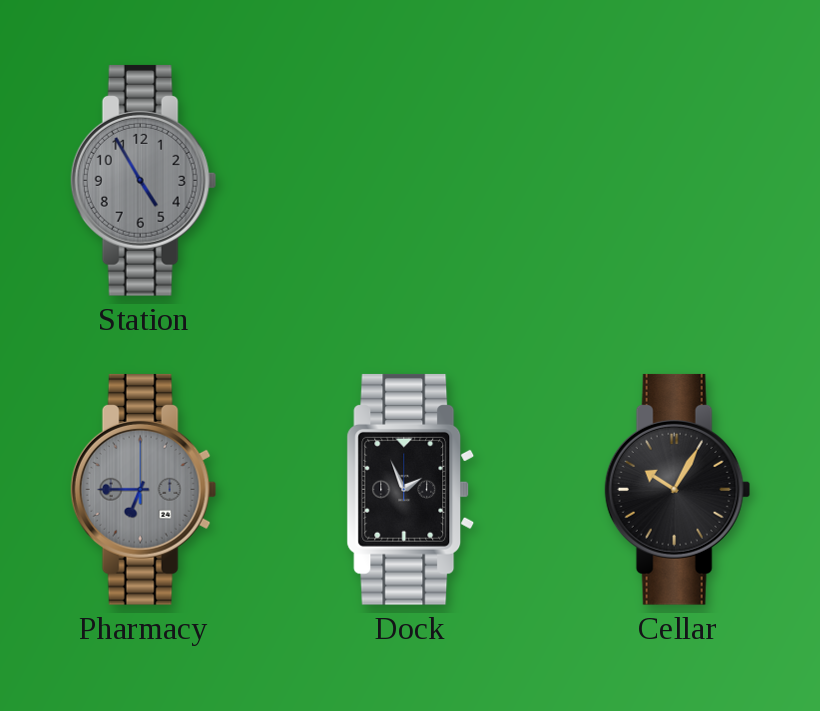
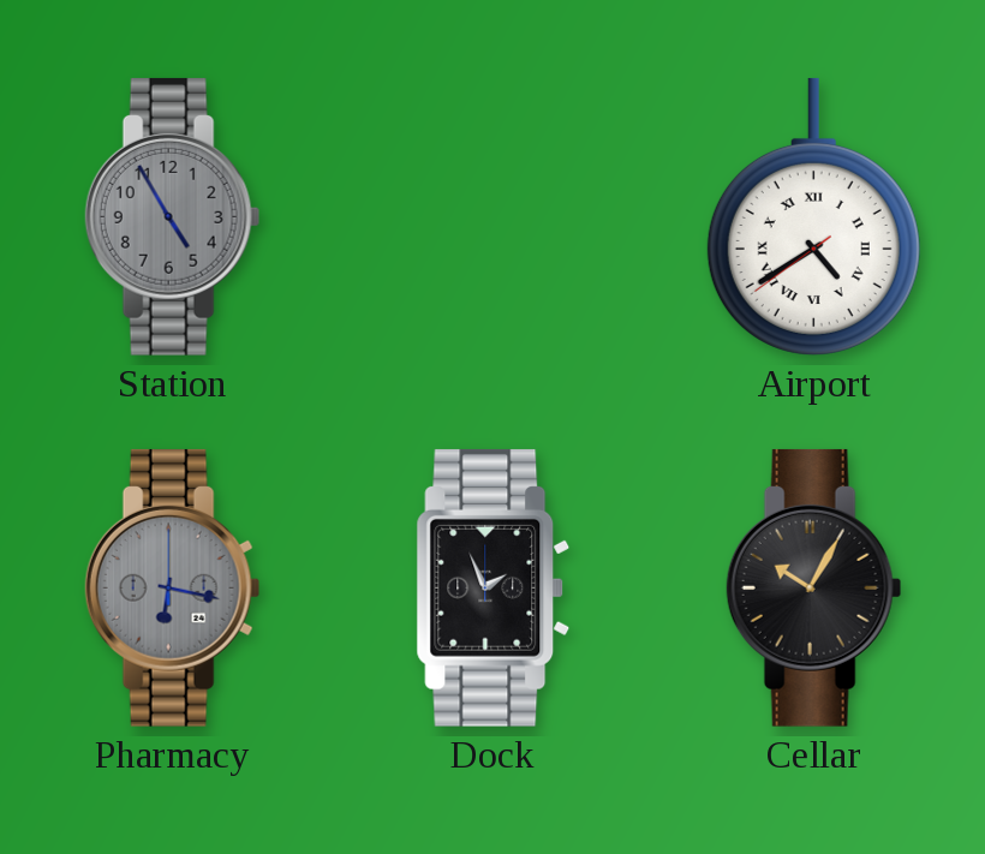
Airport: none -> 4:39 (813, 216)
Pharmacy: 6:45 -> 6:17 (173, 587)
